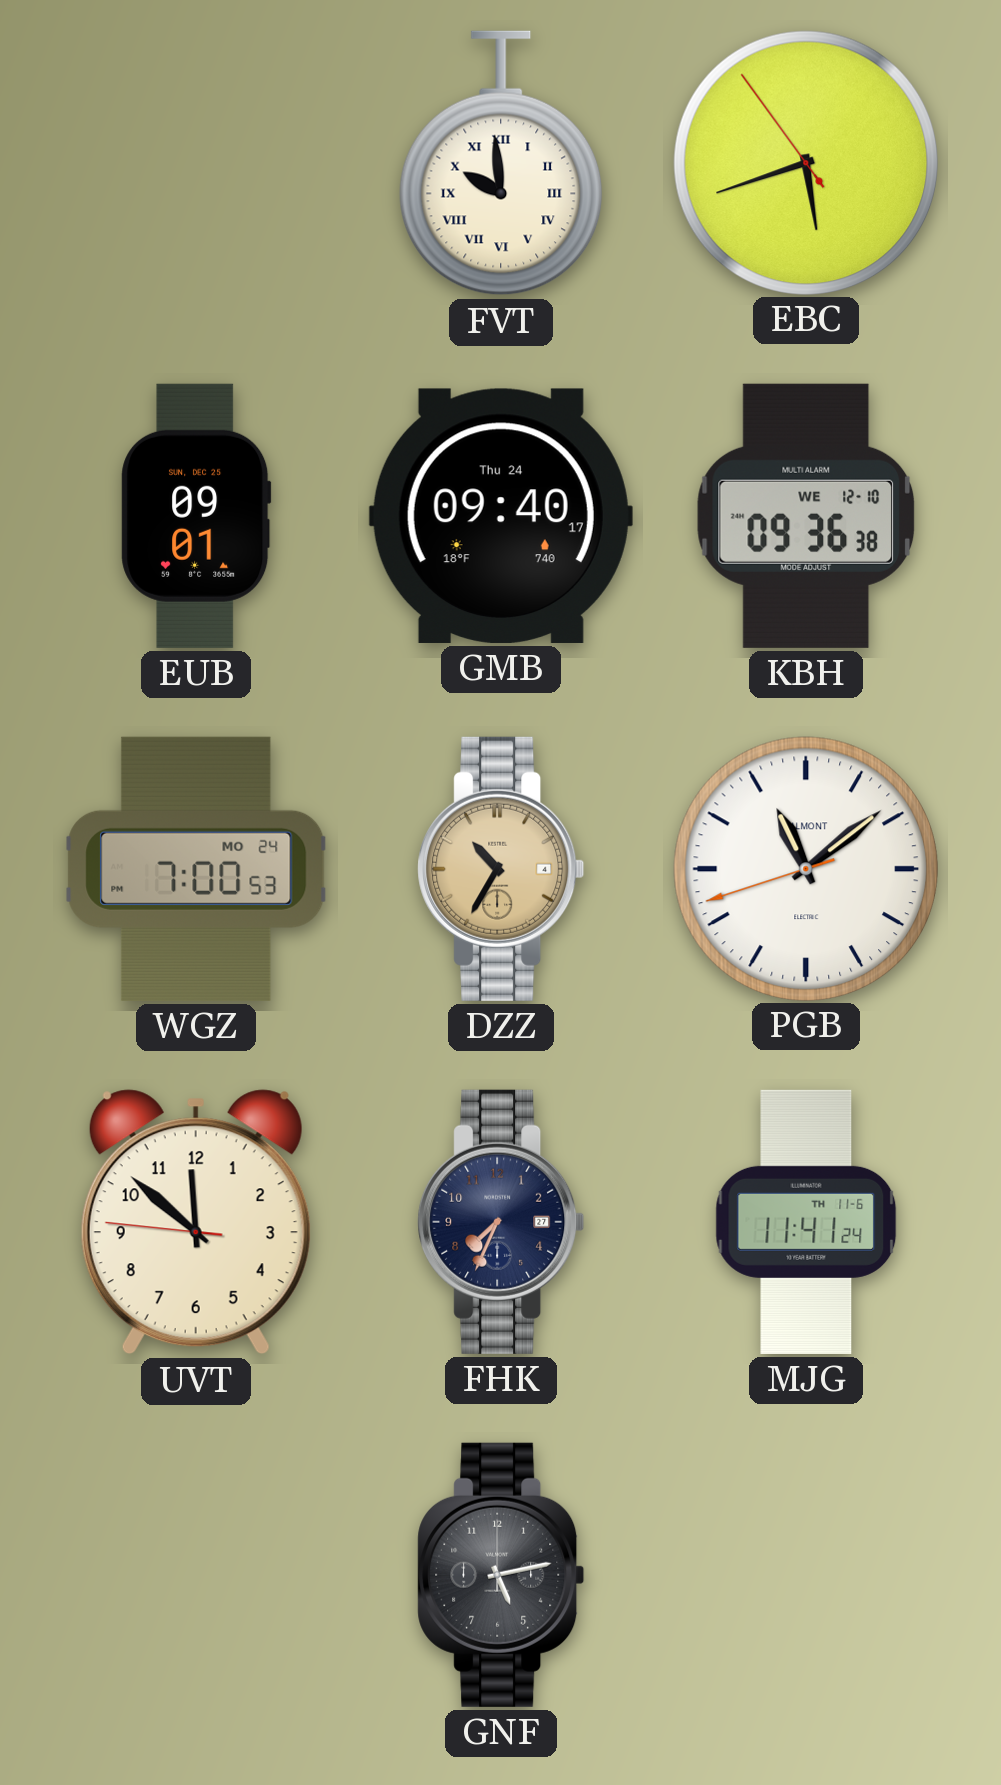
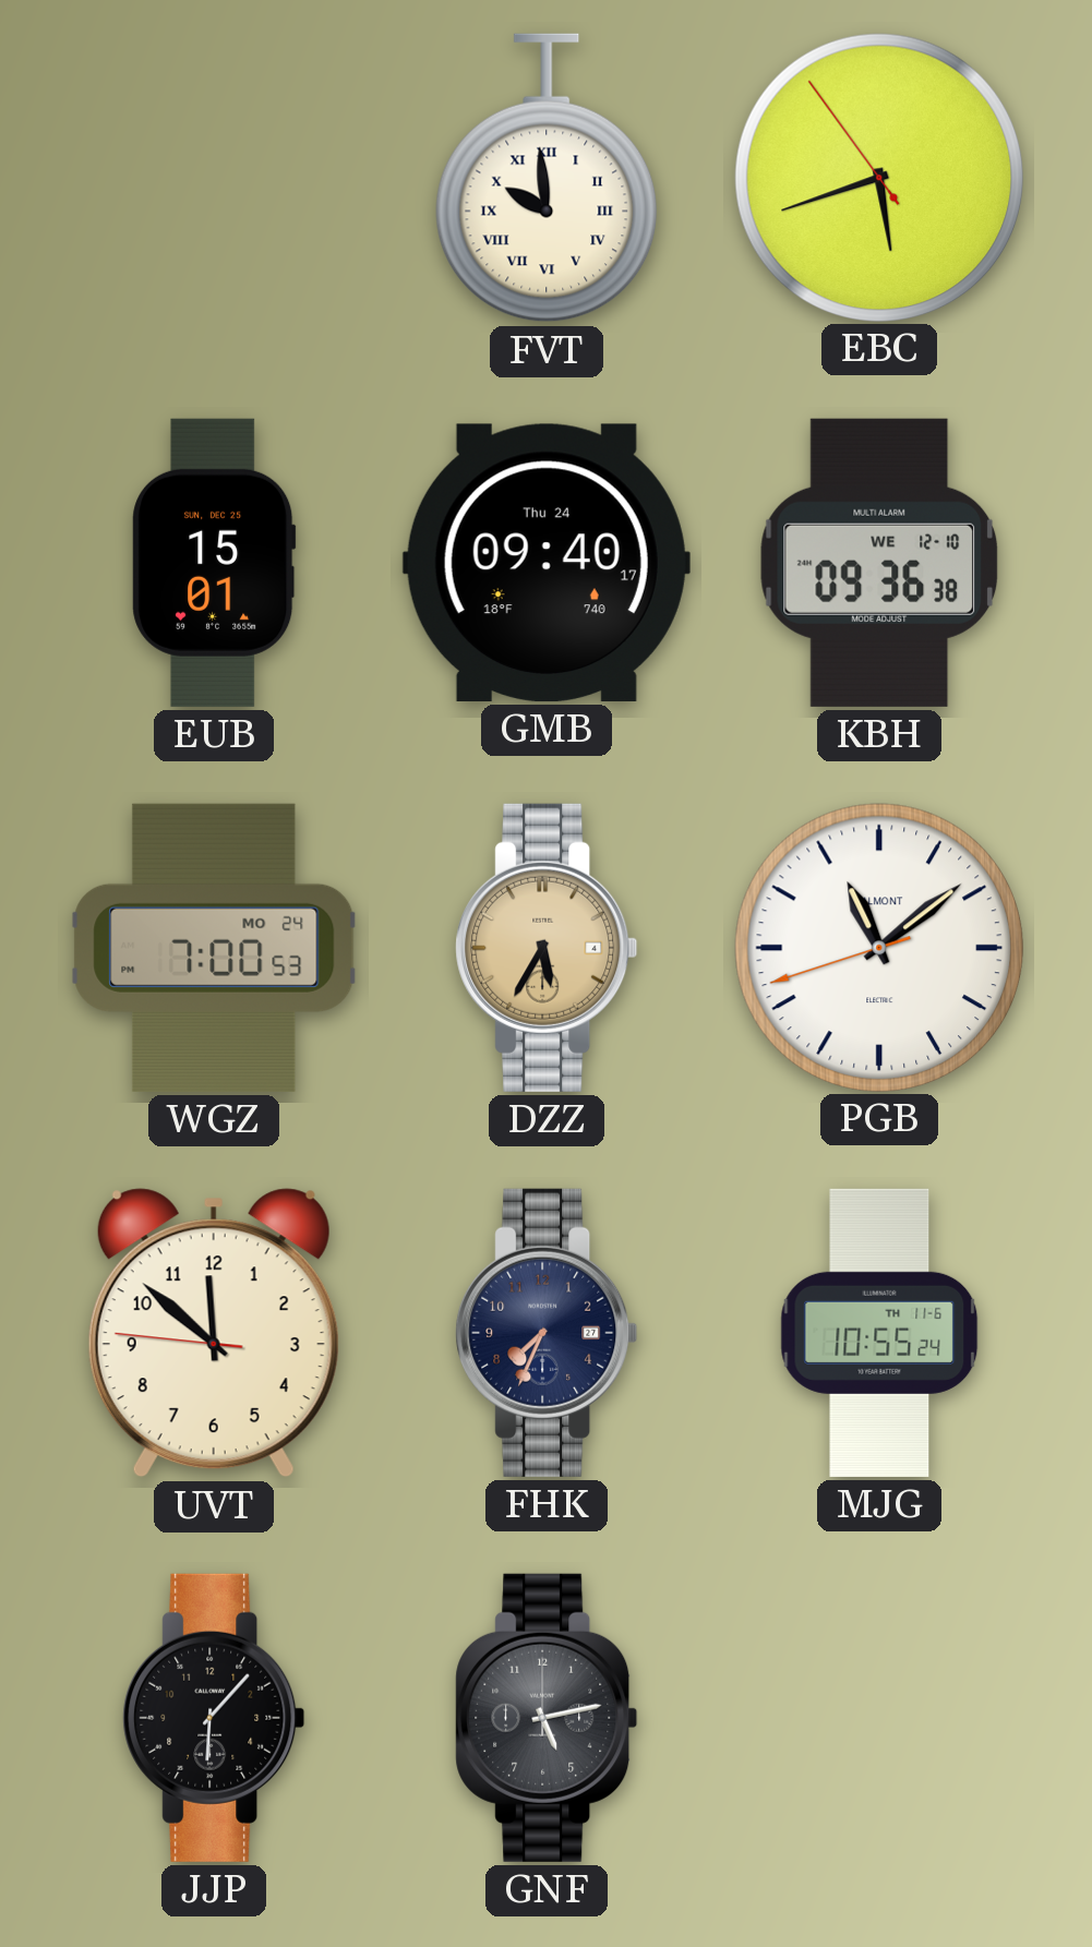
EUB: 09:01 -> 15:01 (214, 563)
DZZ: 10:35 -> 5:35 (547, 948)
MJG: 11:41 -> 10:55 (879, 1333)
JJP: none -> 6:07 (214, 1718)
